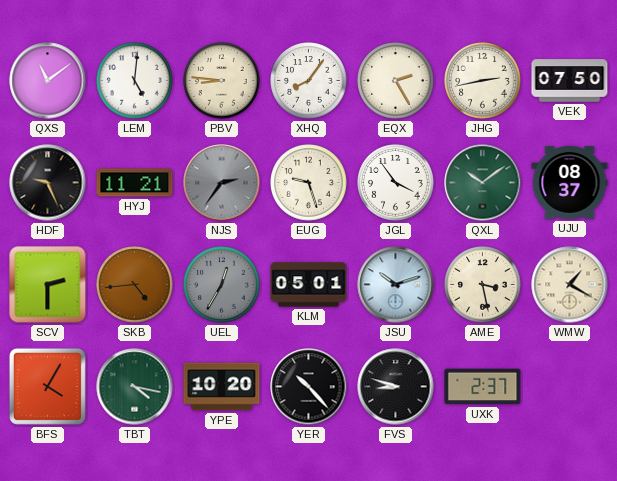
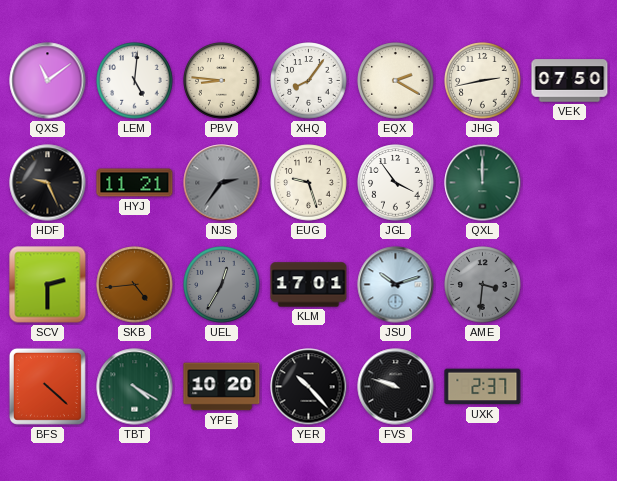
EQX: 2:25 -> 2:20 (396, 81)
QXL: 10:09 -> 12:00 (483, 183)
UJU: 08:37 -> none (570, 182)
KLM: 05:01 -> 17:01 (309, 285)
AME: 3:28 -> 3:31 (483, 285)
AME dial: cream -> grey (483, 285)
WMW: 1:20 -> none (570, 285)
BFS: 4:05 -> 4:22 (47, 386)
TBT: 4:17 -> 4:20 (135, 387)
FVS: 8:48 -> 9:48 (396, 387)
